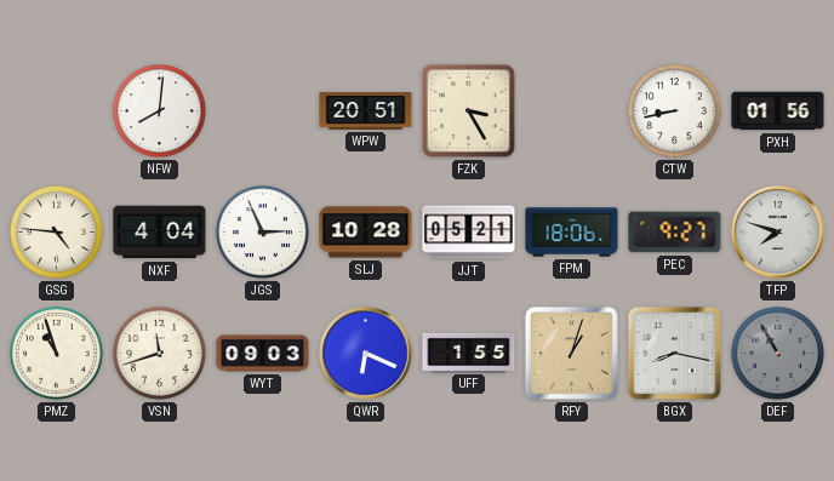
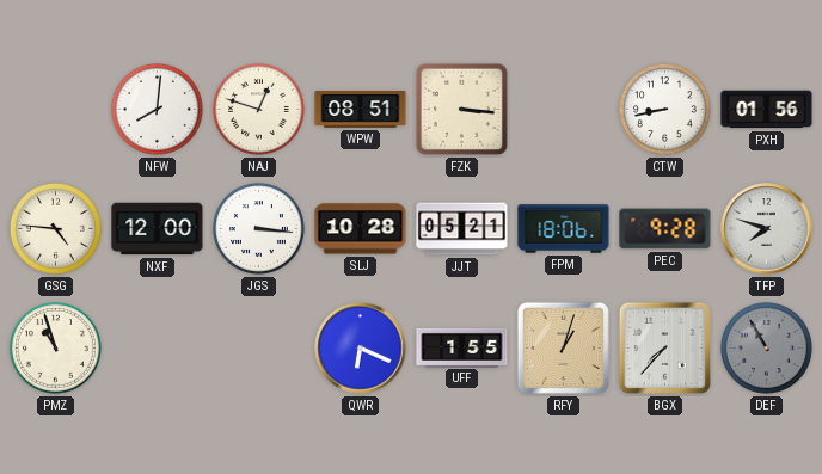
NAJ: none -> 12:48 (258, 110)
WPW: 20:51 -> 08:51 (361, 110)
FZK: 3:25 -> 3:16 (461, 109)
NXF: 4:04 -> 12:00 (158, 229)
JGS: 2:56 -> 3:16 (258, 229)
PEC: 9:27 -> 9:28 (665, 229)
VSN: 11:42 -> none (159, 354)
WYT: 09:03 -> none (263, 354)
BGX: 8:17 -> 7:37 (664, 347)
